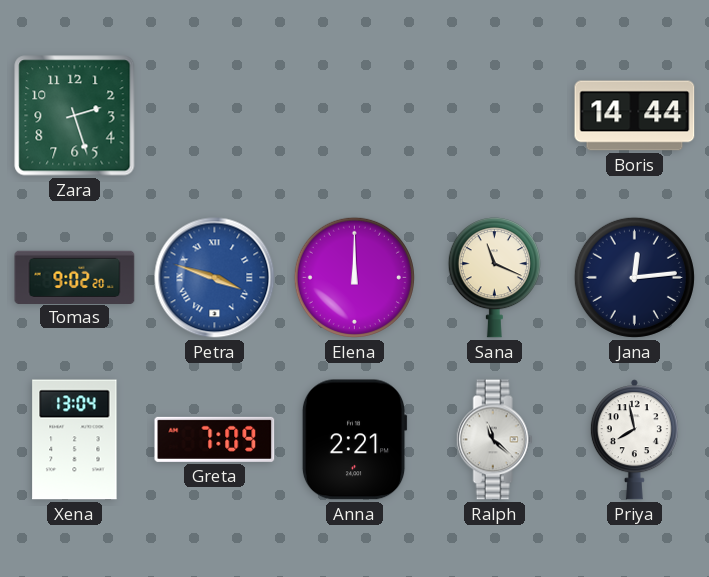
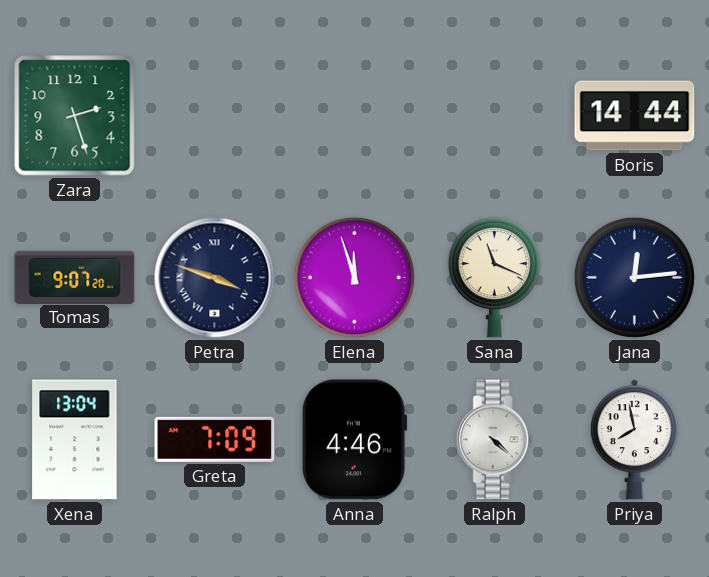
Tomas: 9:02 -> 9:07 (75, 277)
Petra dial: blue -> navy (215, 278)
Elena: 12:00 -> 11:57 (354, 277)
Anna: 2:21 -> 4:46 (354, 440)
Ralph: 11:22 -> 4:22 (494, 440)
